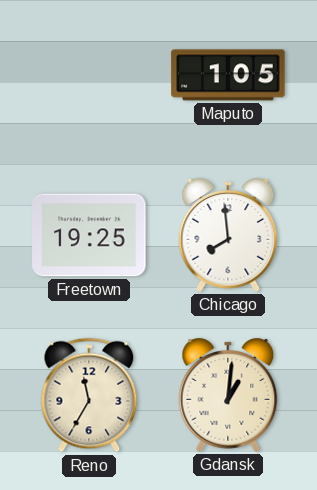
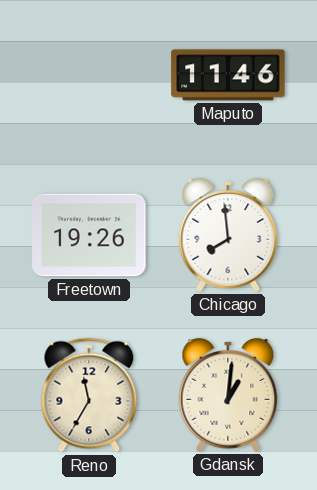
Maputo: 1:05 -> 11:46 (228, 75)
Freetown: 19:25 -> 19:26 (89, 235)
